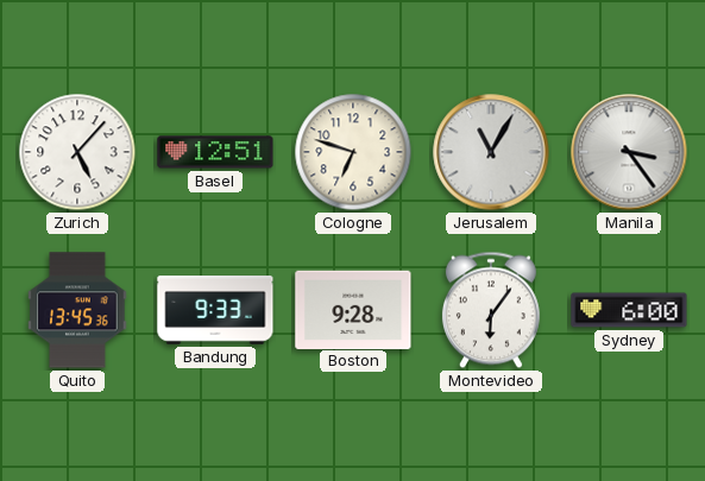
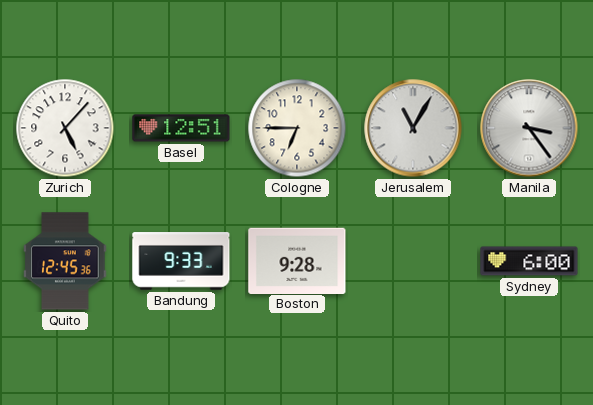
Cologne: 6:48 -> 6:45 (297, 128)
Quito: 13:45 -> 12:45 (65, 261)
Montevideo: 6:06 -> none (491, 310)
